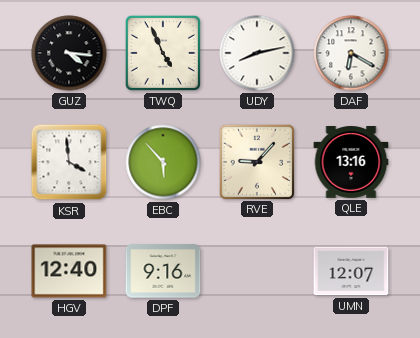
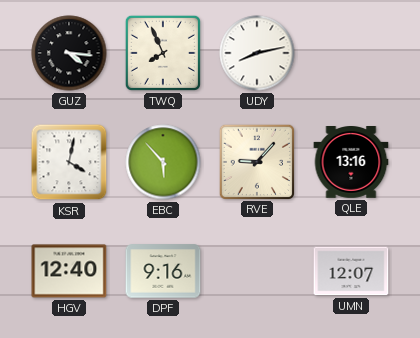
TWQ: 4:56 -> 7:56 (163, 53)
DAF: 6:20 -> none (351, 53)
KSR: 3:59 -> 4:02 (69, 162)
